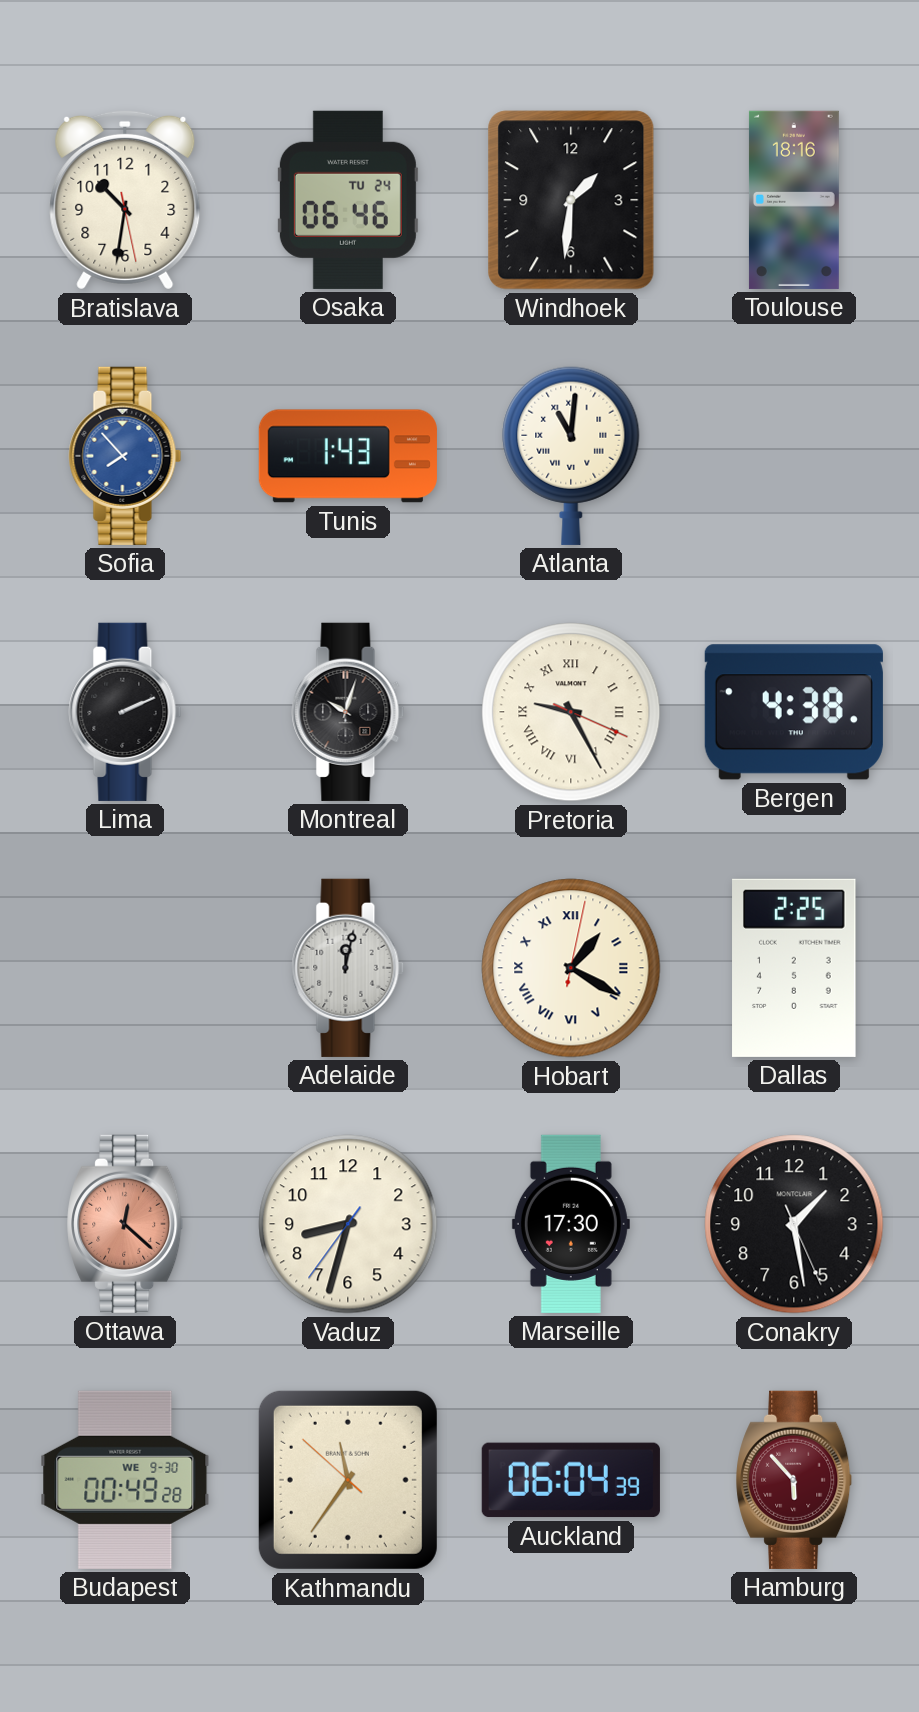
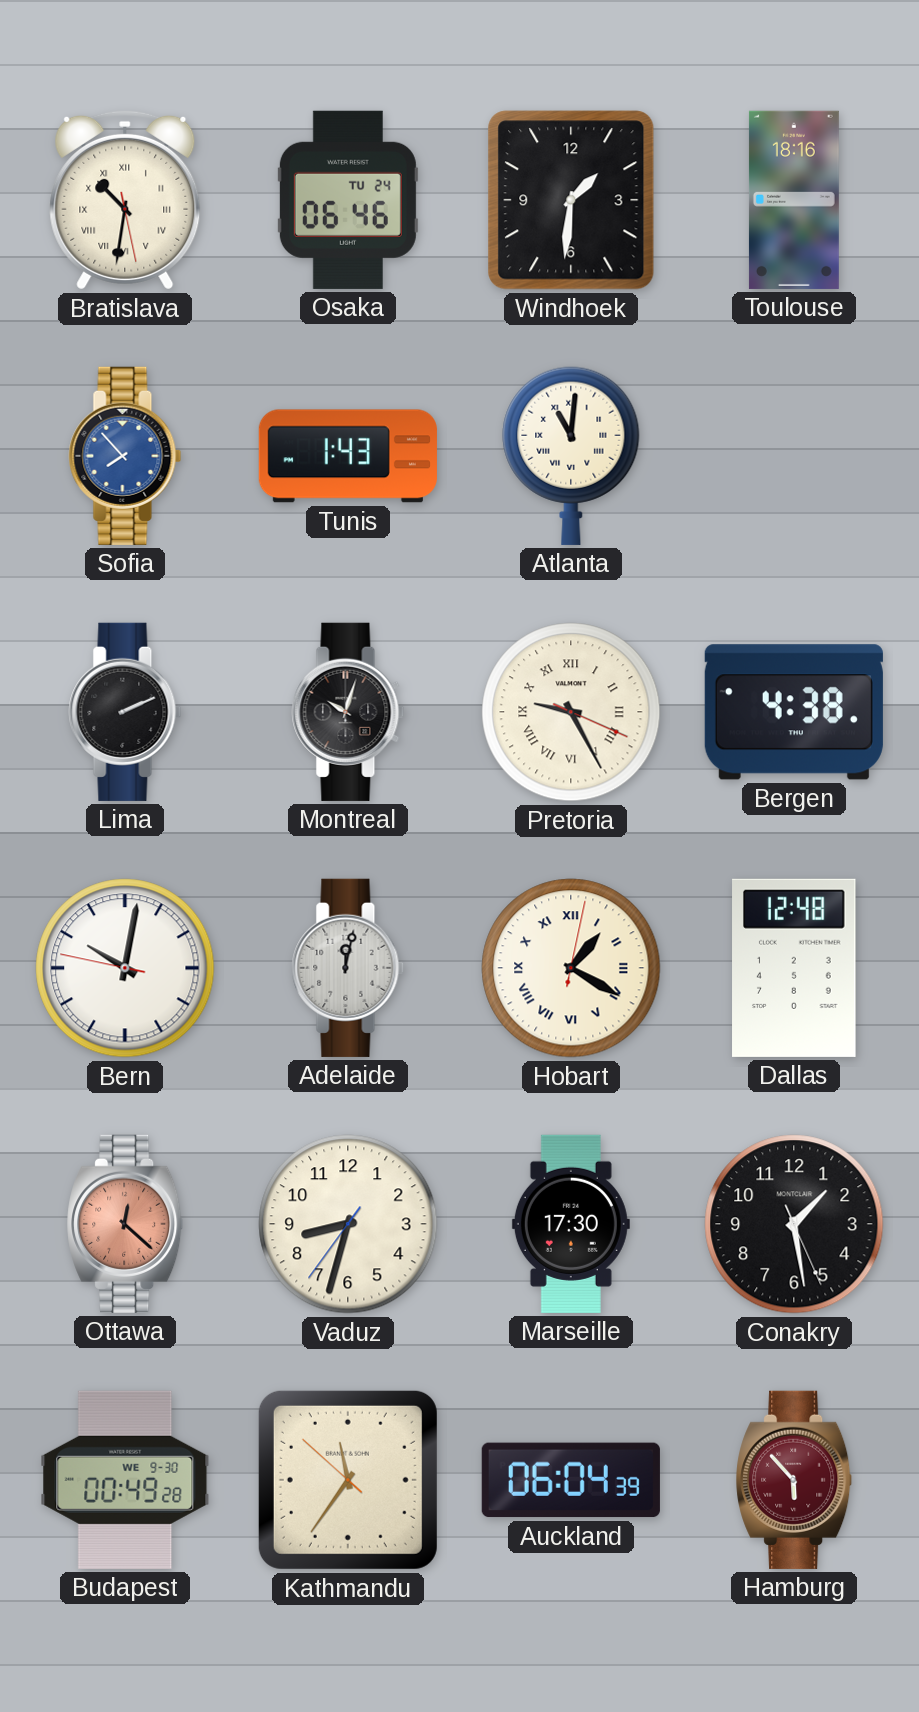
Bratislava numerals: Arabic -> Roman (125, 200)
Bern: none -> 10:01 (125, 968)
Dallas: 2:25 -> 12:48 (794, 968)
